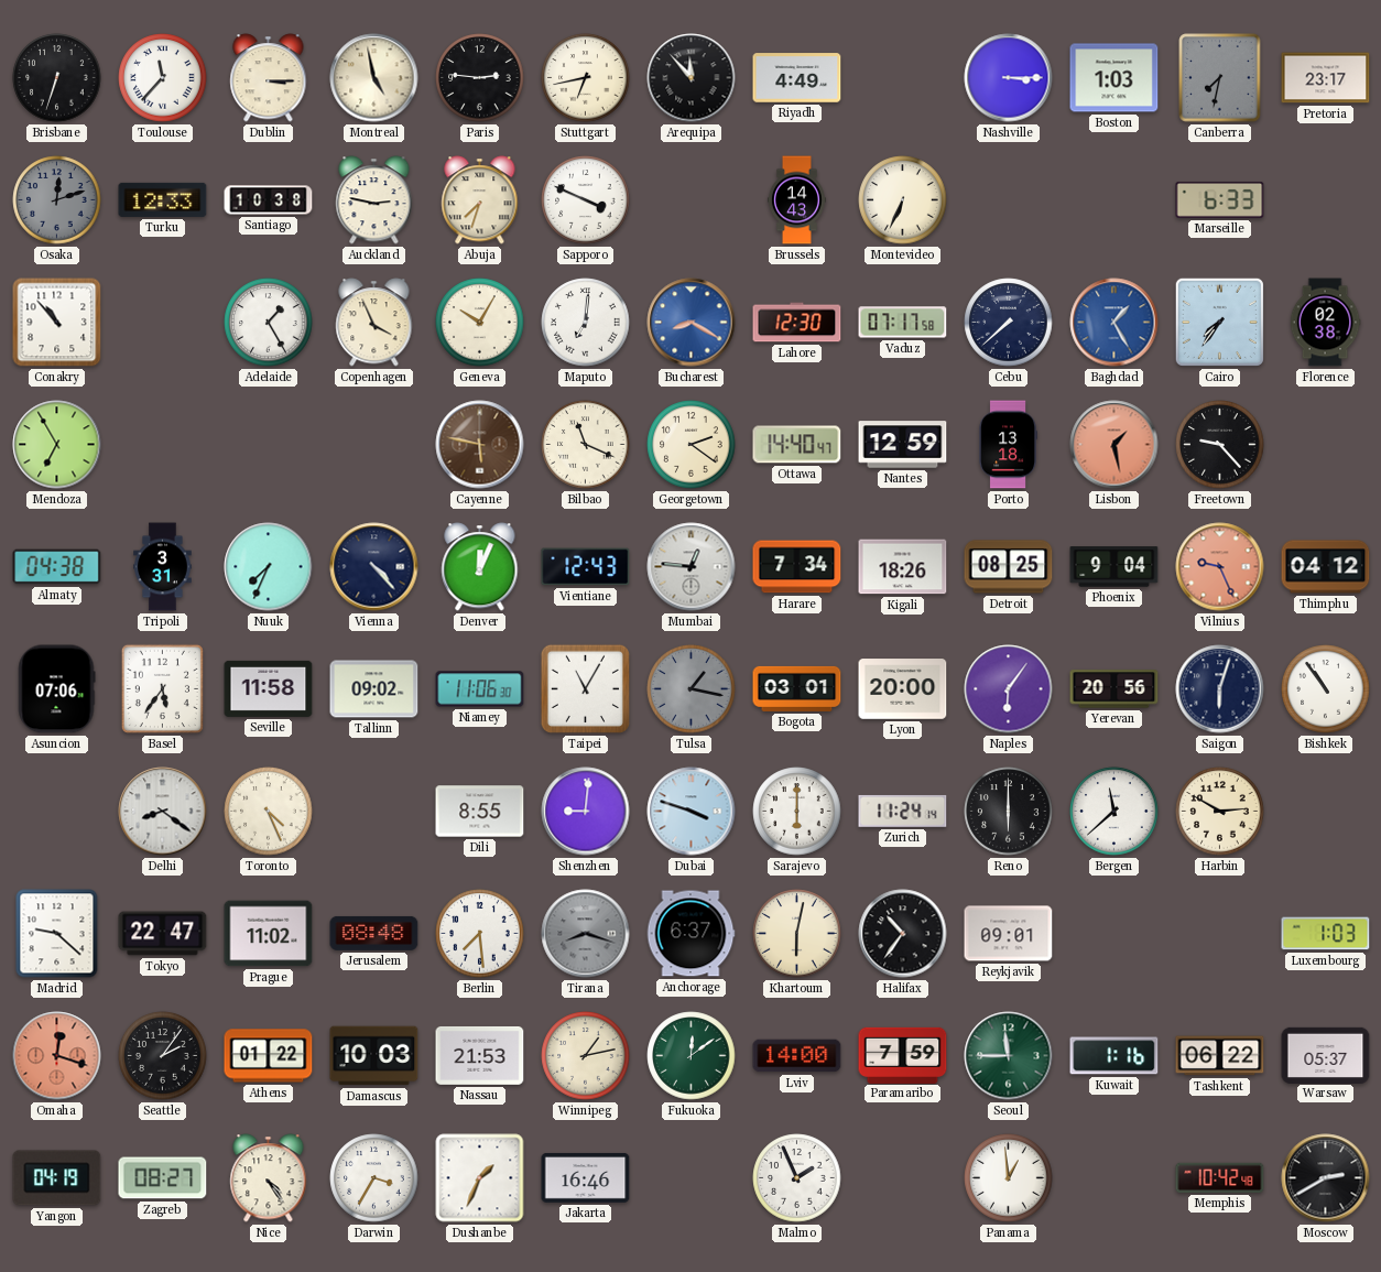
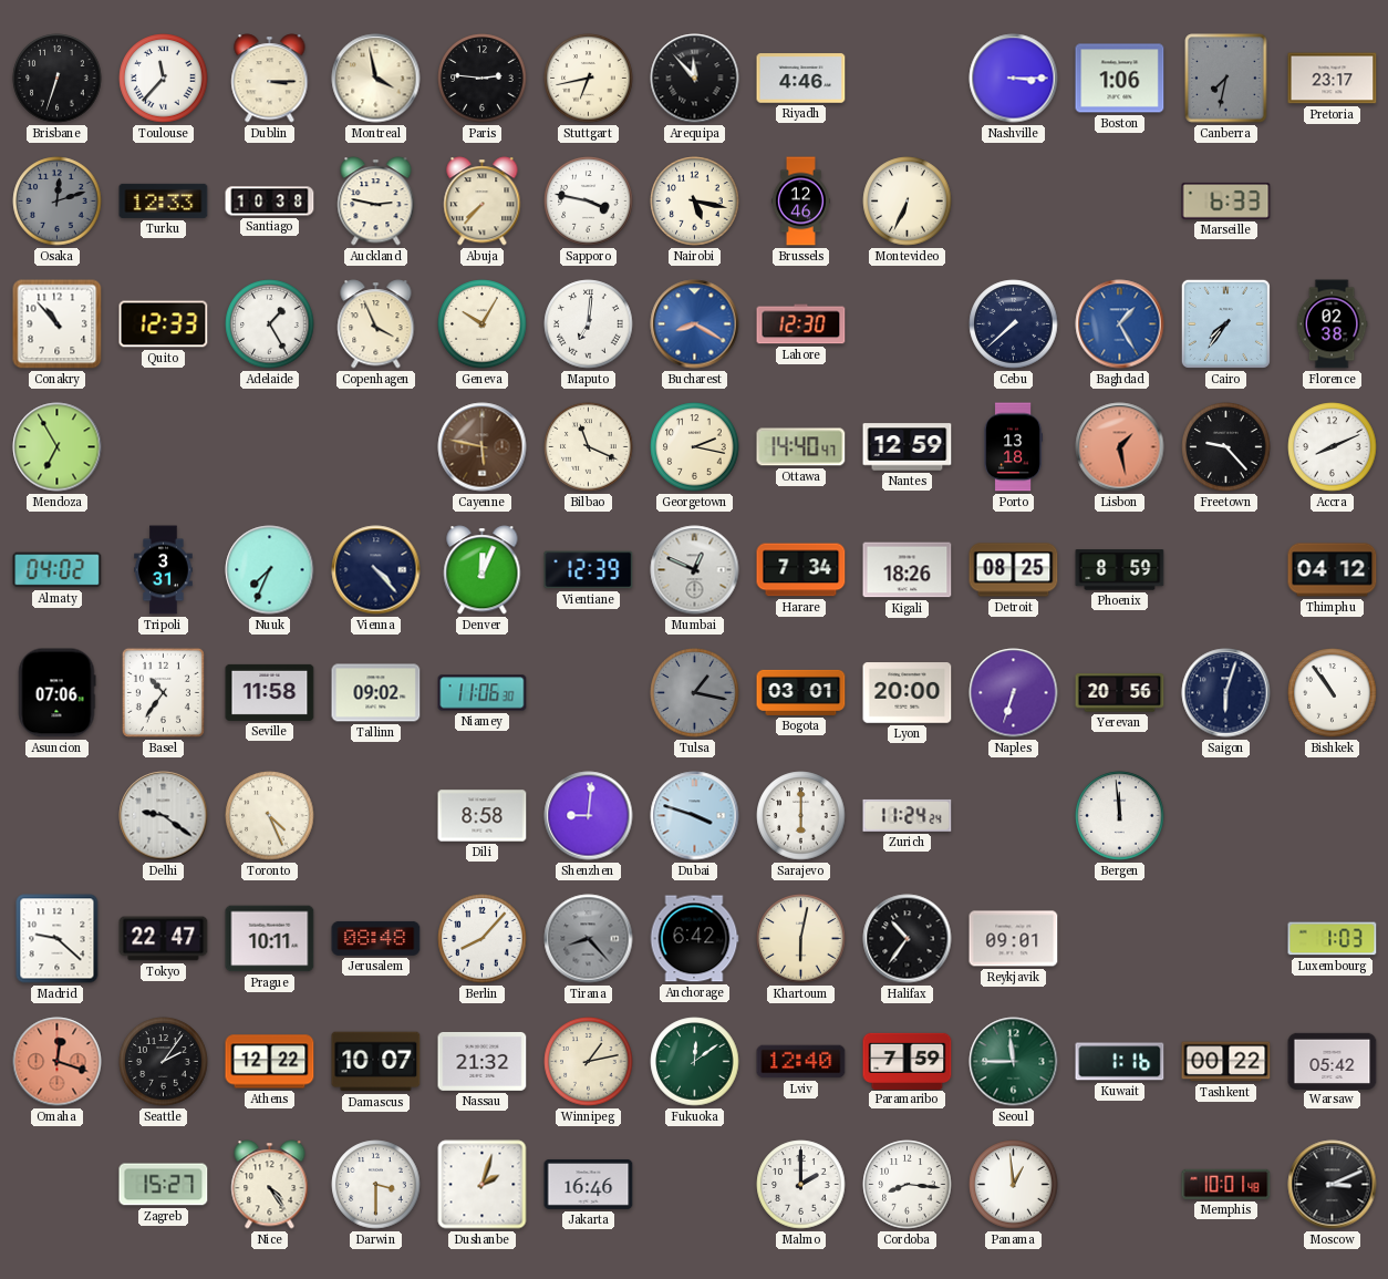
Montreal: 4:58 -> 3:58 (376, 79)
Riyadh: 4:49 -> 4:46 (801, 79)
Boston: 1:03 -> 1:06 (1120, 79)
Abuja: 7:33 -> 7:37 (483, 202)
Sapporo: 3:49 -> 3:47 (589, 202)
Nairobi: none -> 5:17 (695, 202)
Brussels: 14:43 -> 12:46 (800, 202)
Quito: none -> 12:33 (164, 324)
Vaduz: 07:17 -> none (903, 323)
Georgetown: 2:21 -> 2:17 (695, 447)
Accra: none -> 8:11 (1333, 447)
Almaty: 04:38 -> 04:02 (58, 570)
Vientiane: 12:43 -> 12:39 (589, 570)
Mumbai: 12:46 -> 12:49 (695, 570)
Phoenix: 9:04 -> 8:59 (1120, 570)
Vilnius: 9:26 -> none (1220, 567)
Basel: 5:36 -> 10:36 (163, 692)
Taipei: 11:05 -> none (585, 688)
Naples: 6:06 -> 6:33 (1014, 693)
Delhi: 8:21 -> 9:21 (164, 816)
Dili: 8:55 -> 8:58 (483, 816)
Zurich: 11:24:14 -> 11:24:24 (908, 815)
Reno: 6:00 -> none (1009, 812)
Bergen: 11:38 -> 11:59 (1120, 816)
Harbin: 2:50 -> none (1220, 812)
Prague: 11:02 -> 10:11 (270, 939)
Berlin: 7:29 -> 8:07 (483, 939)
Tirana: 8:18 -> 8:23 (589, 939)
Anchorage: 6:37 -> 6:42 (694, 939)
Athens: 01:22 -> 12:22 (270, 1062)
Damascus: 10:03 -> 10:07 (376, 1062)
Nassau: 21:53 -> 21:32 (483, 1061)
Lviv: 14:00 -> 12:40 (801, 1062)
Tashkent: 06:22 -> 00:22 (1226, 1062)
Warsaw: 05:37 -> 05:42 (1333, 1061)
Yangon: 04:19 -> none (57, 1178)
Zagreb: 08:27 -> 15:27 (164, 1185)
Darwin: 3:35 -> 3:30 (376, 1185)
Dushanbe: 1:34 -> 2:03 (483, 1185)
Malmo: 1:56 -> 2:00 (801, 1185)
Cordoba: none -> 8:16 (908, 1185)
Memphis: 10:42 -> 10:01 (1226, 1184)
Moscow: 2:40 -> 3:11 (1333, 1185)
